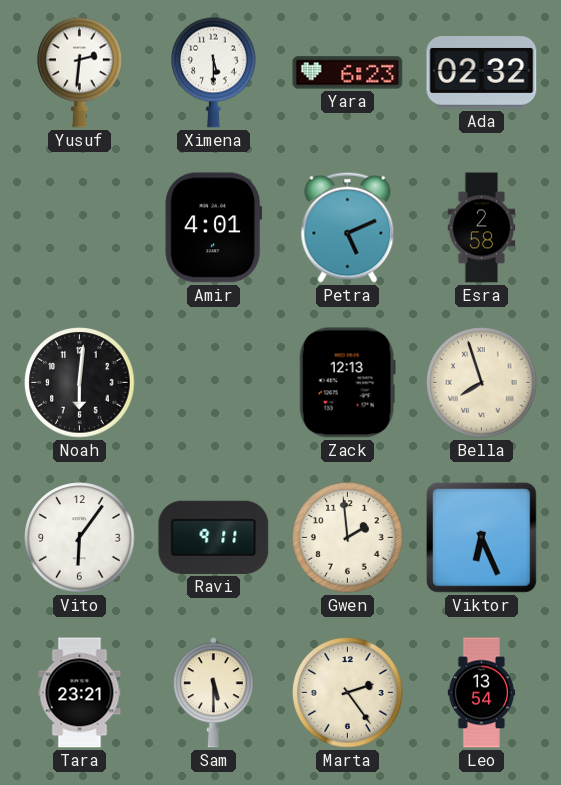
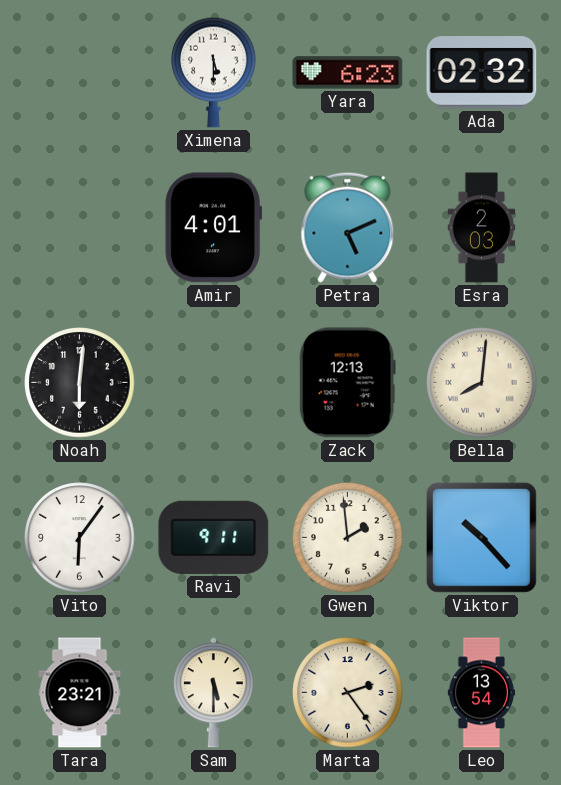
Yusuf: 2:31 -> none (80, 72)
Esra: 2:58 -> 2:03 (482, 228)
Bella: 7:57 -> 8:01 (482, 383)
Viktor: 6:26 -> 10:23 (481, 537)
